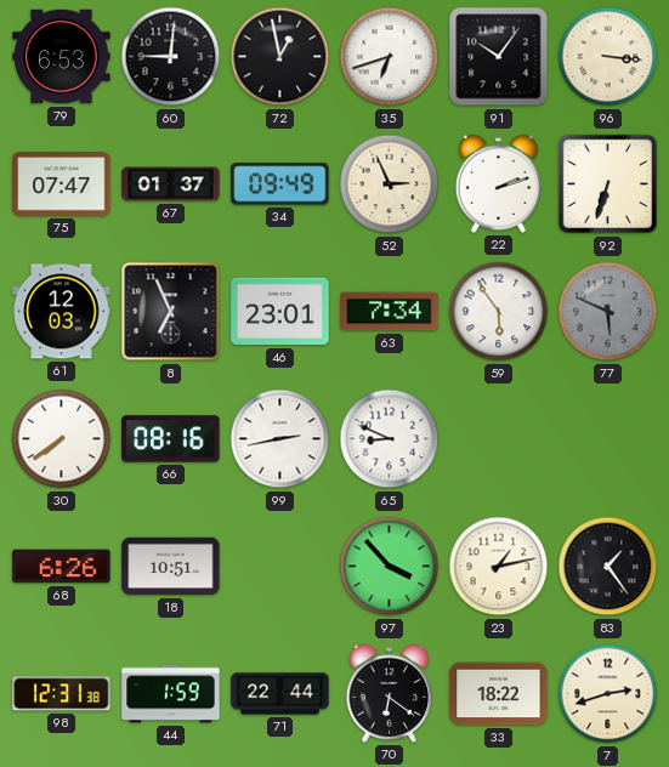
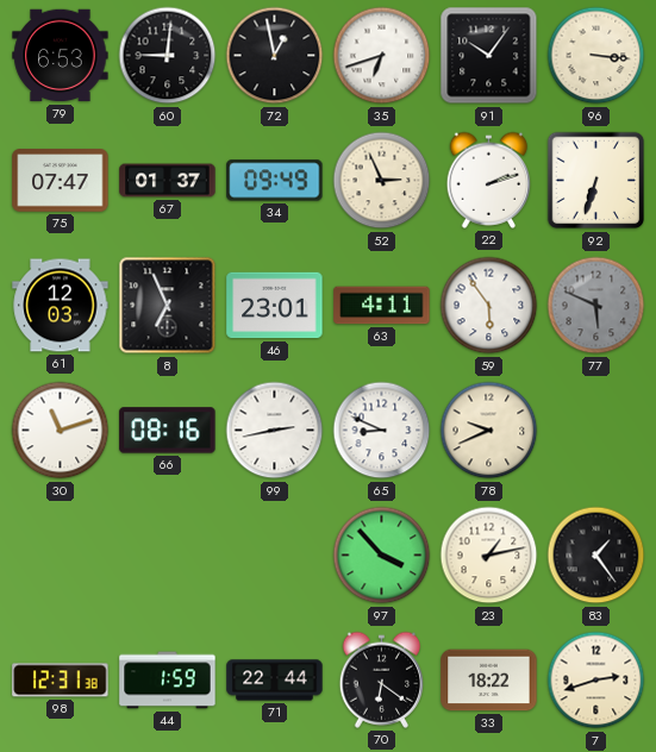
63: 7:34 -> 4:11 (382, 306)
30: 7:39 -> 11:12 (61, 431)
78: none -> 9:41 (489, 431)
68: 6:26 -> none (62, 567)
18: 10:51 -> none (171, 567)
